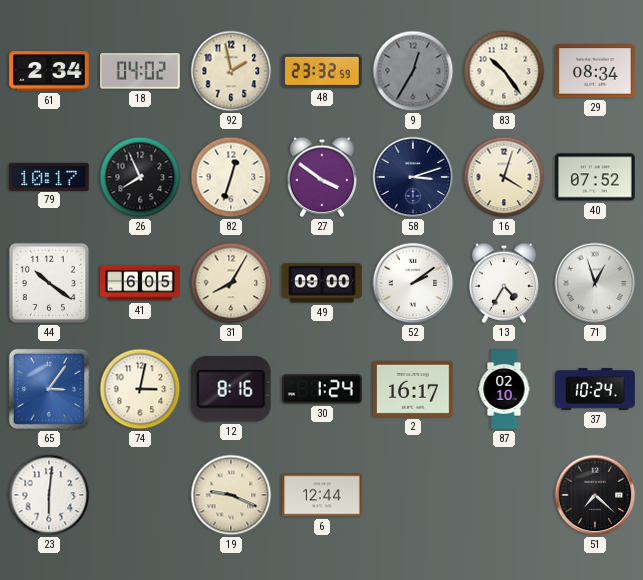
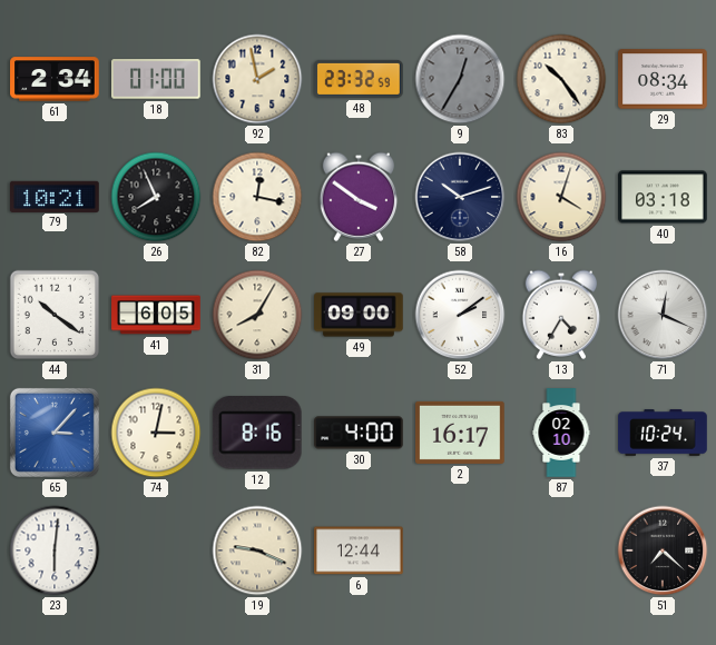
18: 04:02 -> 01:00 (157, 79)
79: 10:17 -> 10:21 (55, 196)
82: 12:33 -> 12:17 (257, 197)
58: 3:12 -> 10:12 (460, 197)
40: 07:52 -> 03:18 (663, 197)
71: 12:57 -> 12:19 (663, 315)
65: 3:06 -> 3:07 (55, 433)
30: 1:24 -> 4:00 (359, 433)
